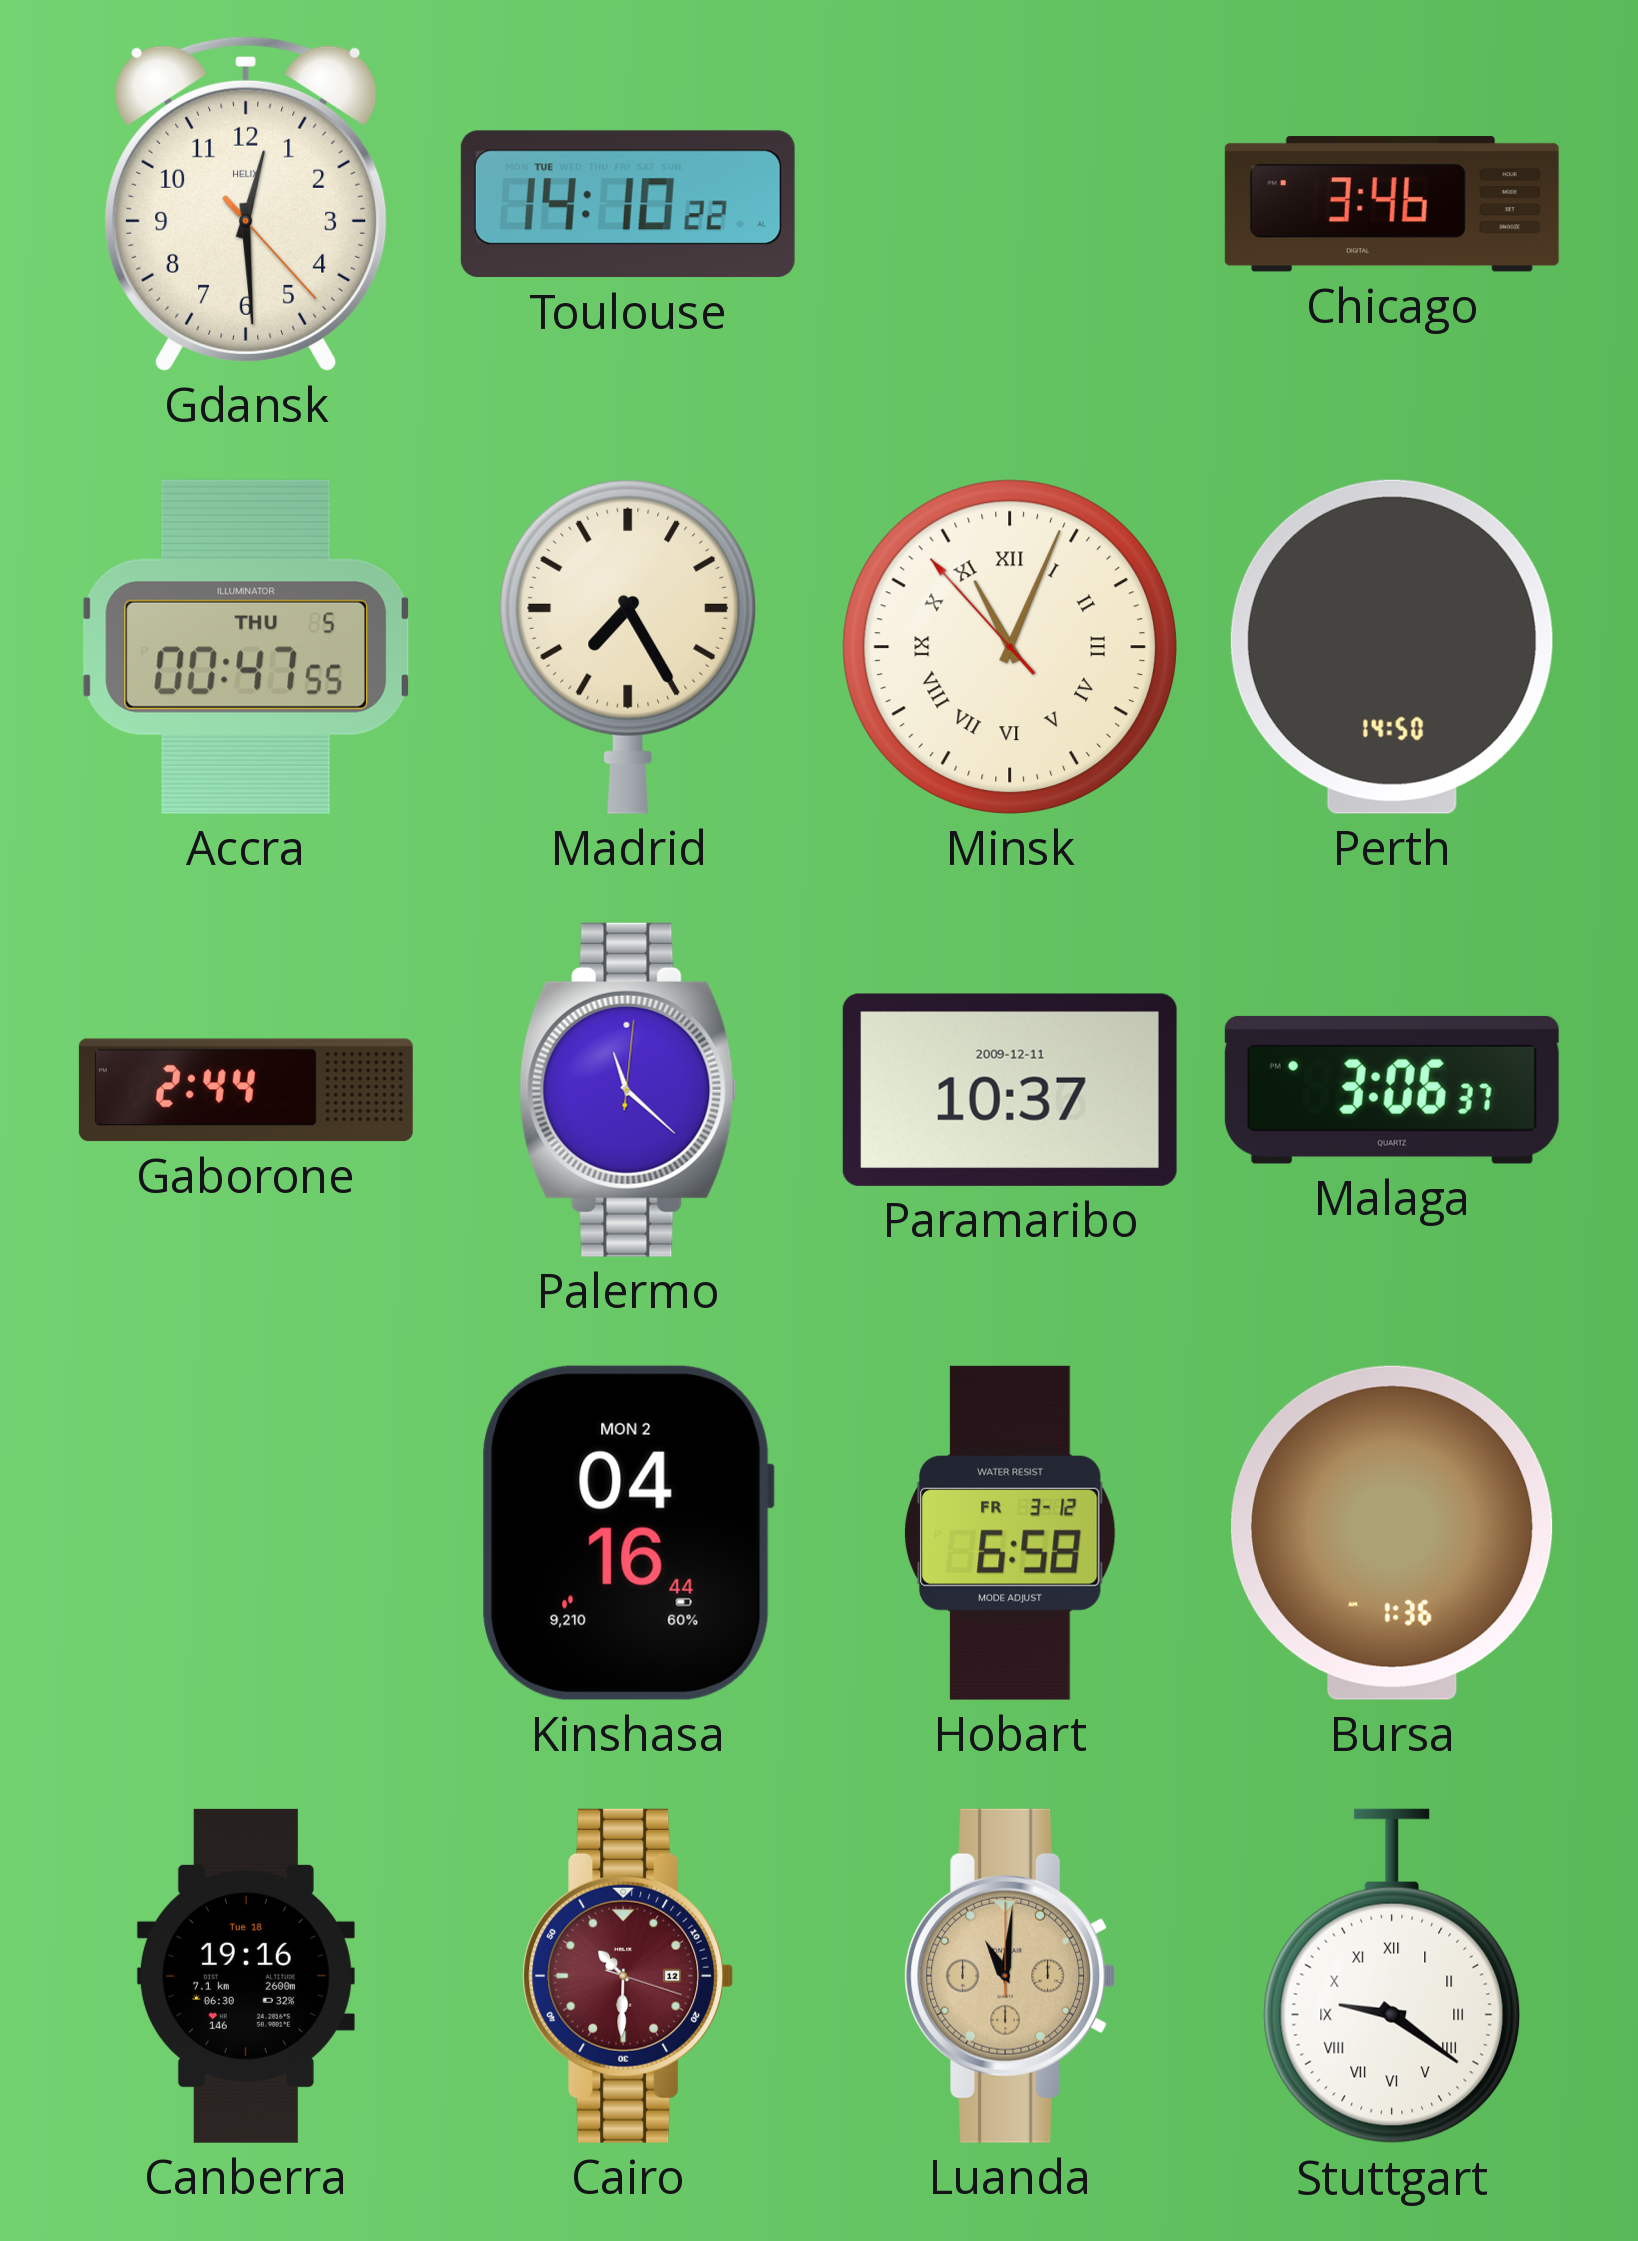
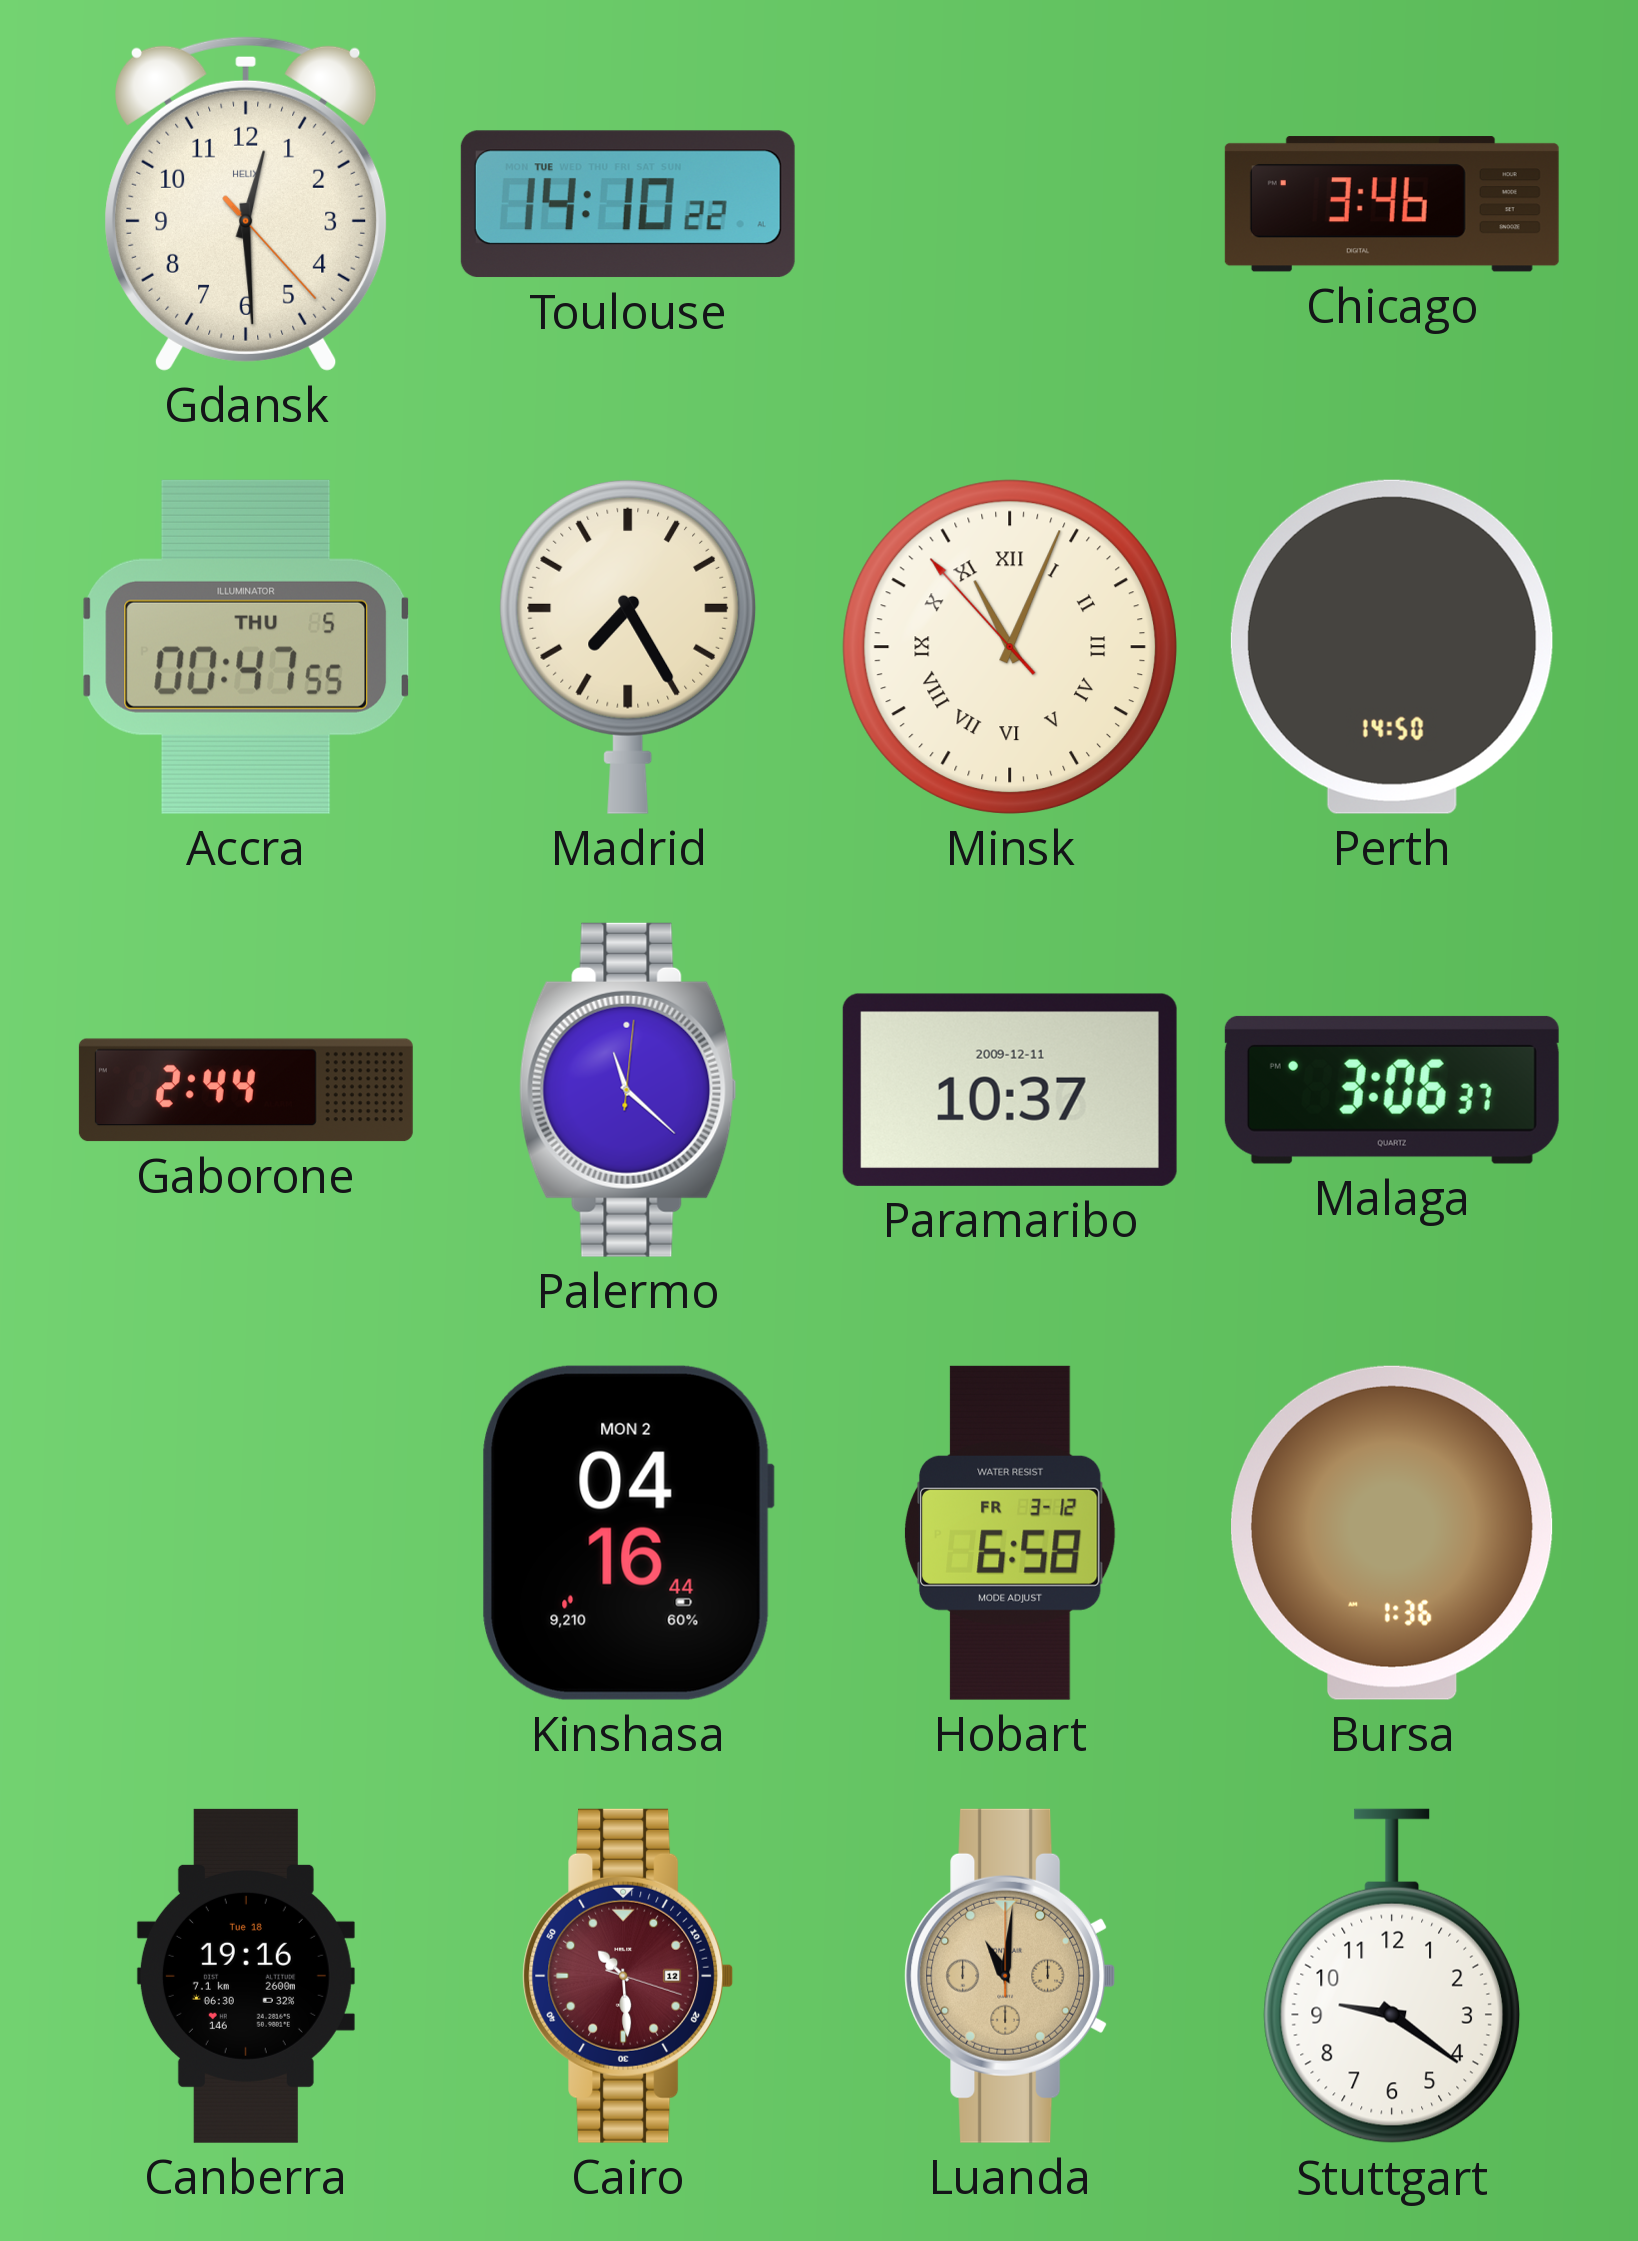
Cairo: 10:30 -> 10:29 (628, 1976)
Stuttgart numerals: Roman -> Arabic (1392, 1976)
